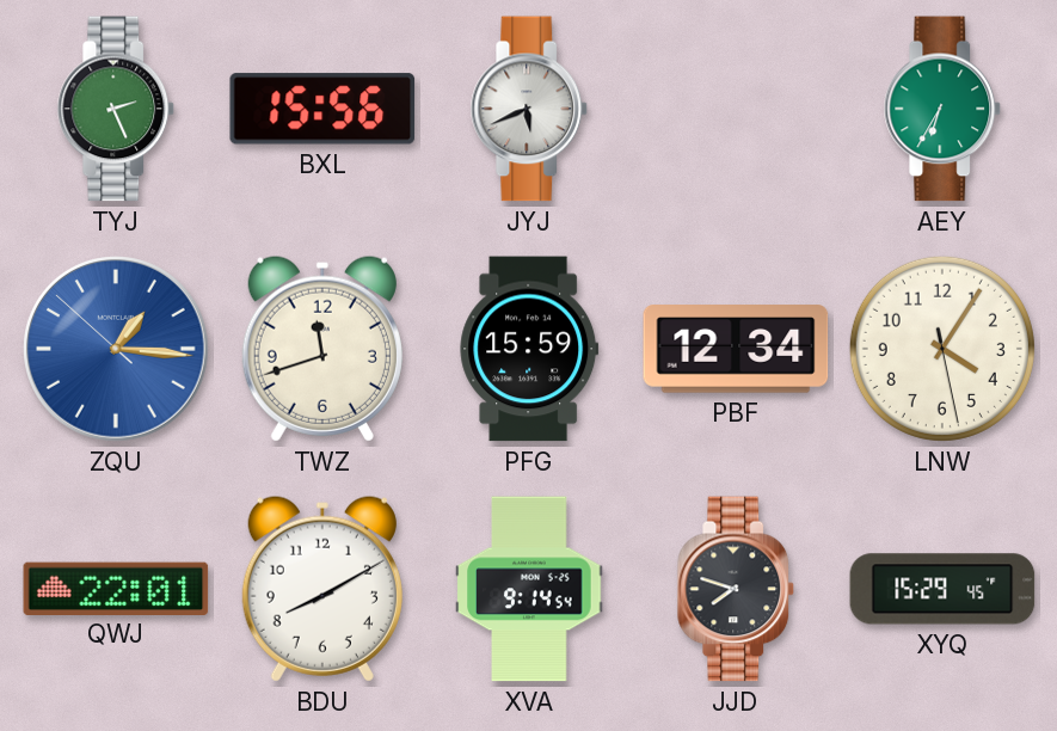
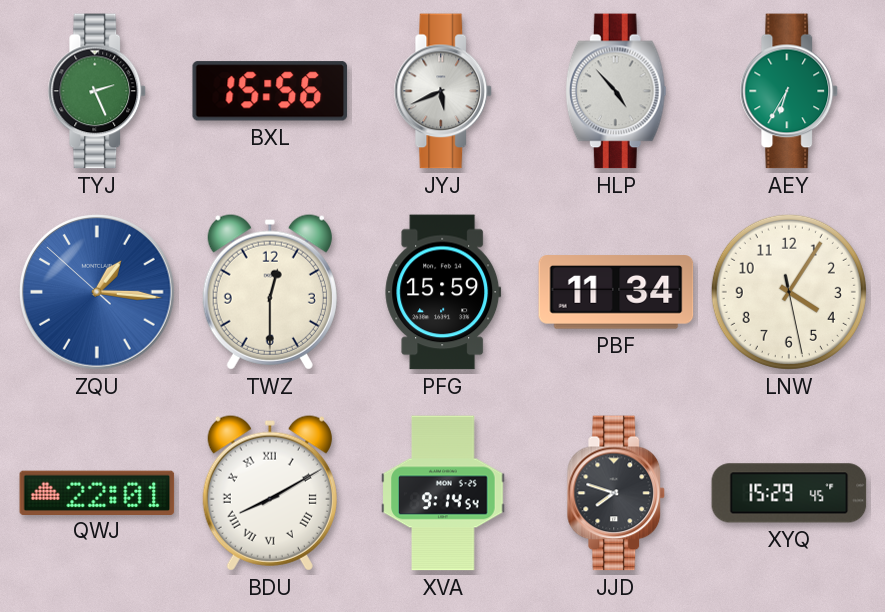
HLP: none -> 4:53 (616, 91)
TWZ: 11:42 -> 12:30 (270, 292)
PBF: 12:34 -> 11:34 (616, 292)
BDU numerals: Arabic -> Roman (270, 493)
